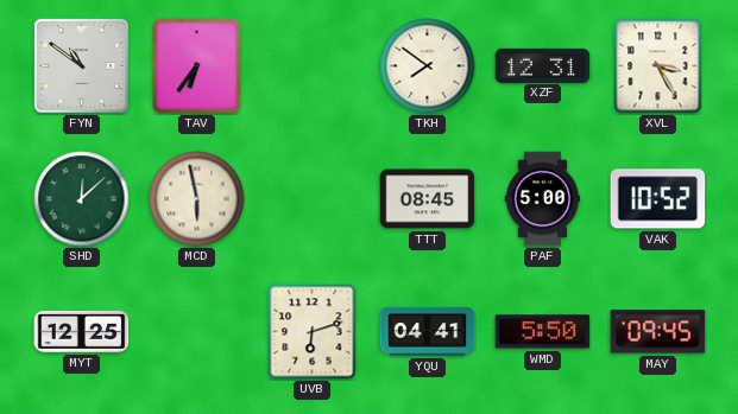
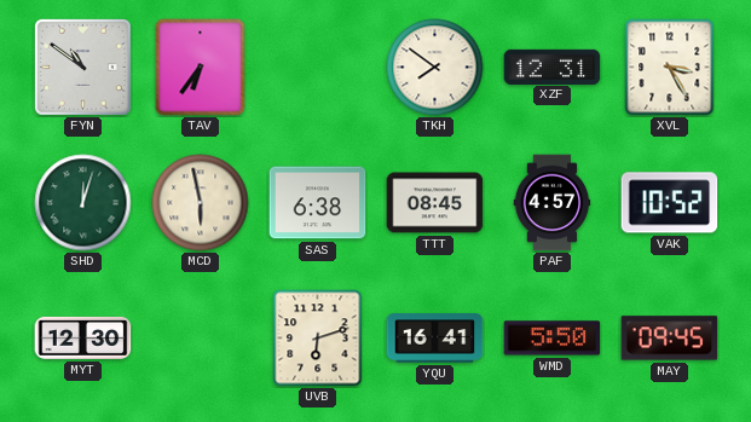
SHD: 12:08 -> 12:03 (83, 203)
SAS: none -> 6:38 (318, 203)
PAF: 5:00 -> 4:57 (553, 203)
MYT: 12:25 -> 12:30 (83, 337)
YQU: 04:41 -> 16:41 (435, 339)
